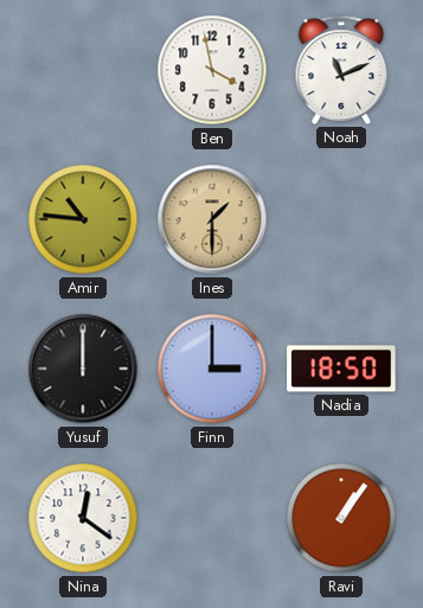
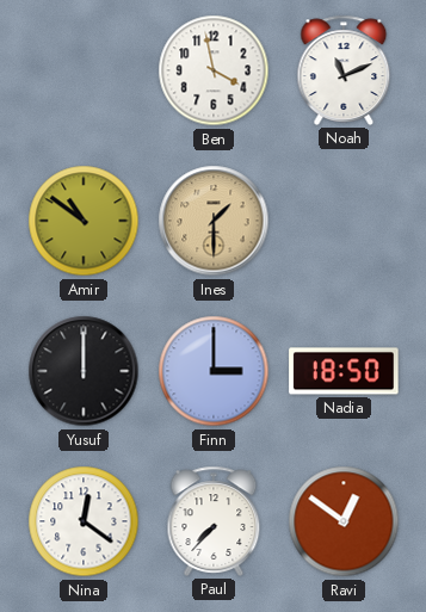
Amir: 10:46 -> 10:51 (84, 221)
Paul: none -> 7:37 (214, 521)
Ravi: 1:06 -> 12:51 (344, 521)
